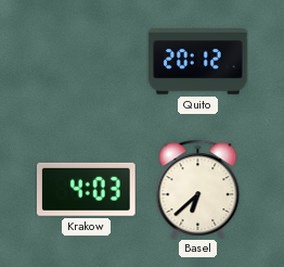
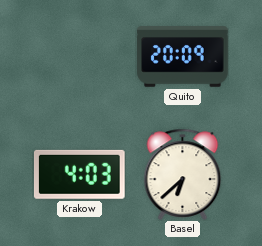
Quito: 20:12 -> 20:09 (183, 57)
